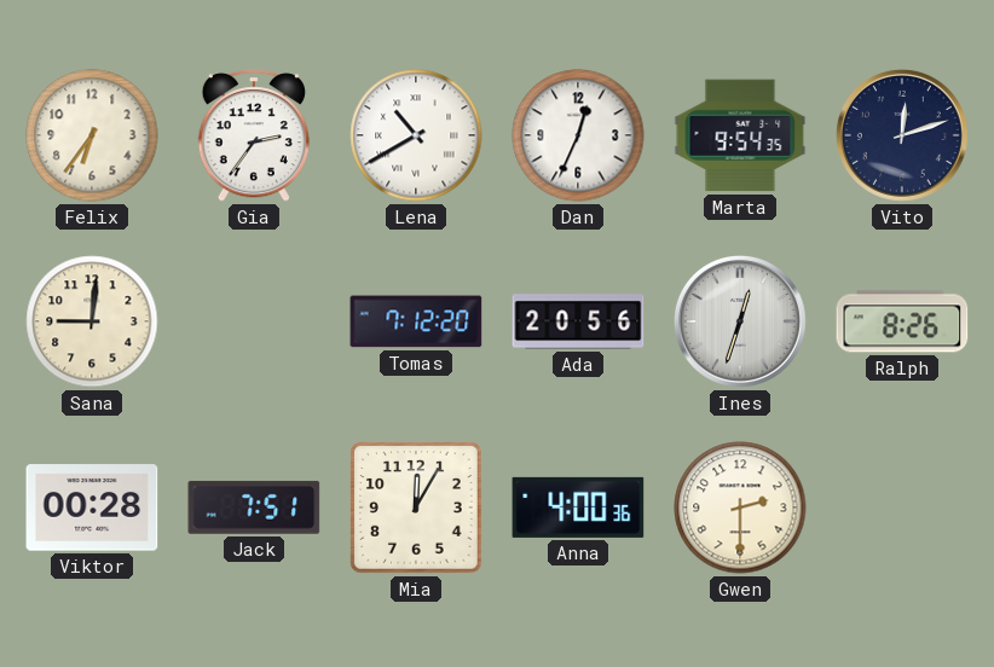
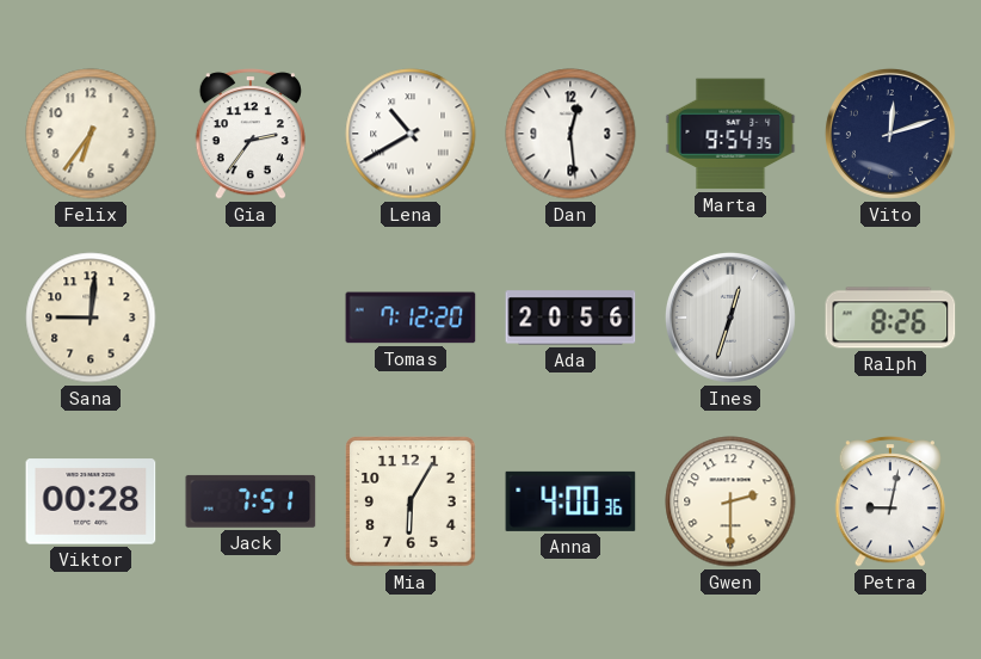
Dan: 12:34 -> 12:29 (570, 134)
Mia: 12:05 -> 6:05 (411, 501)
Petra: none -> 9:02 (890, 501)
